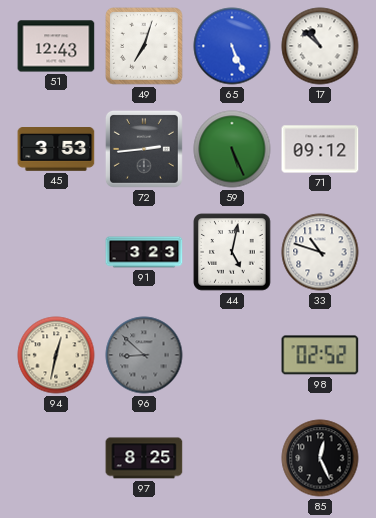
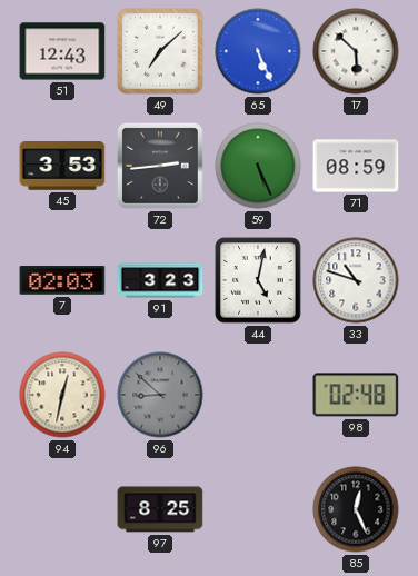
49: 7:03 -> 7:08 (160, 51)
17: 10:52 -> 5:52 (356, 51)
71: 09:12 -> 08:59 (356, 166)
7: none -> 02:03 (62, 280)
98: 02:52 -> 02:48 (356, 395)
